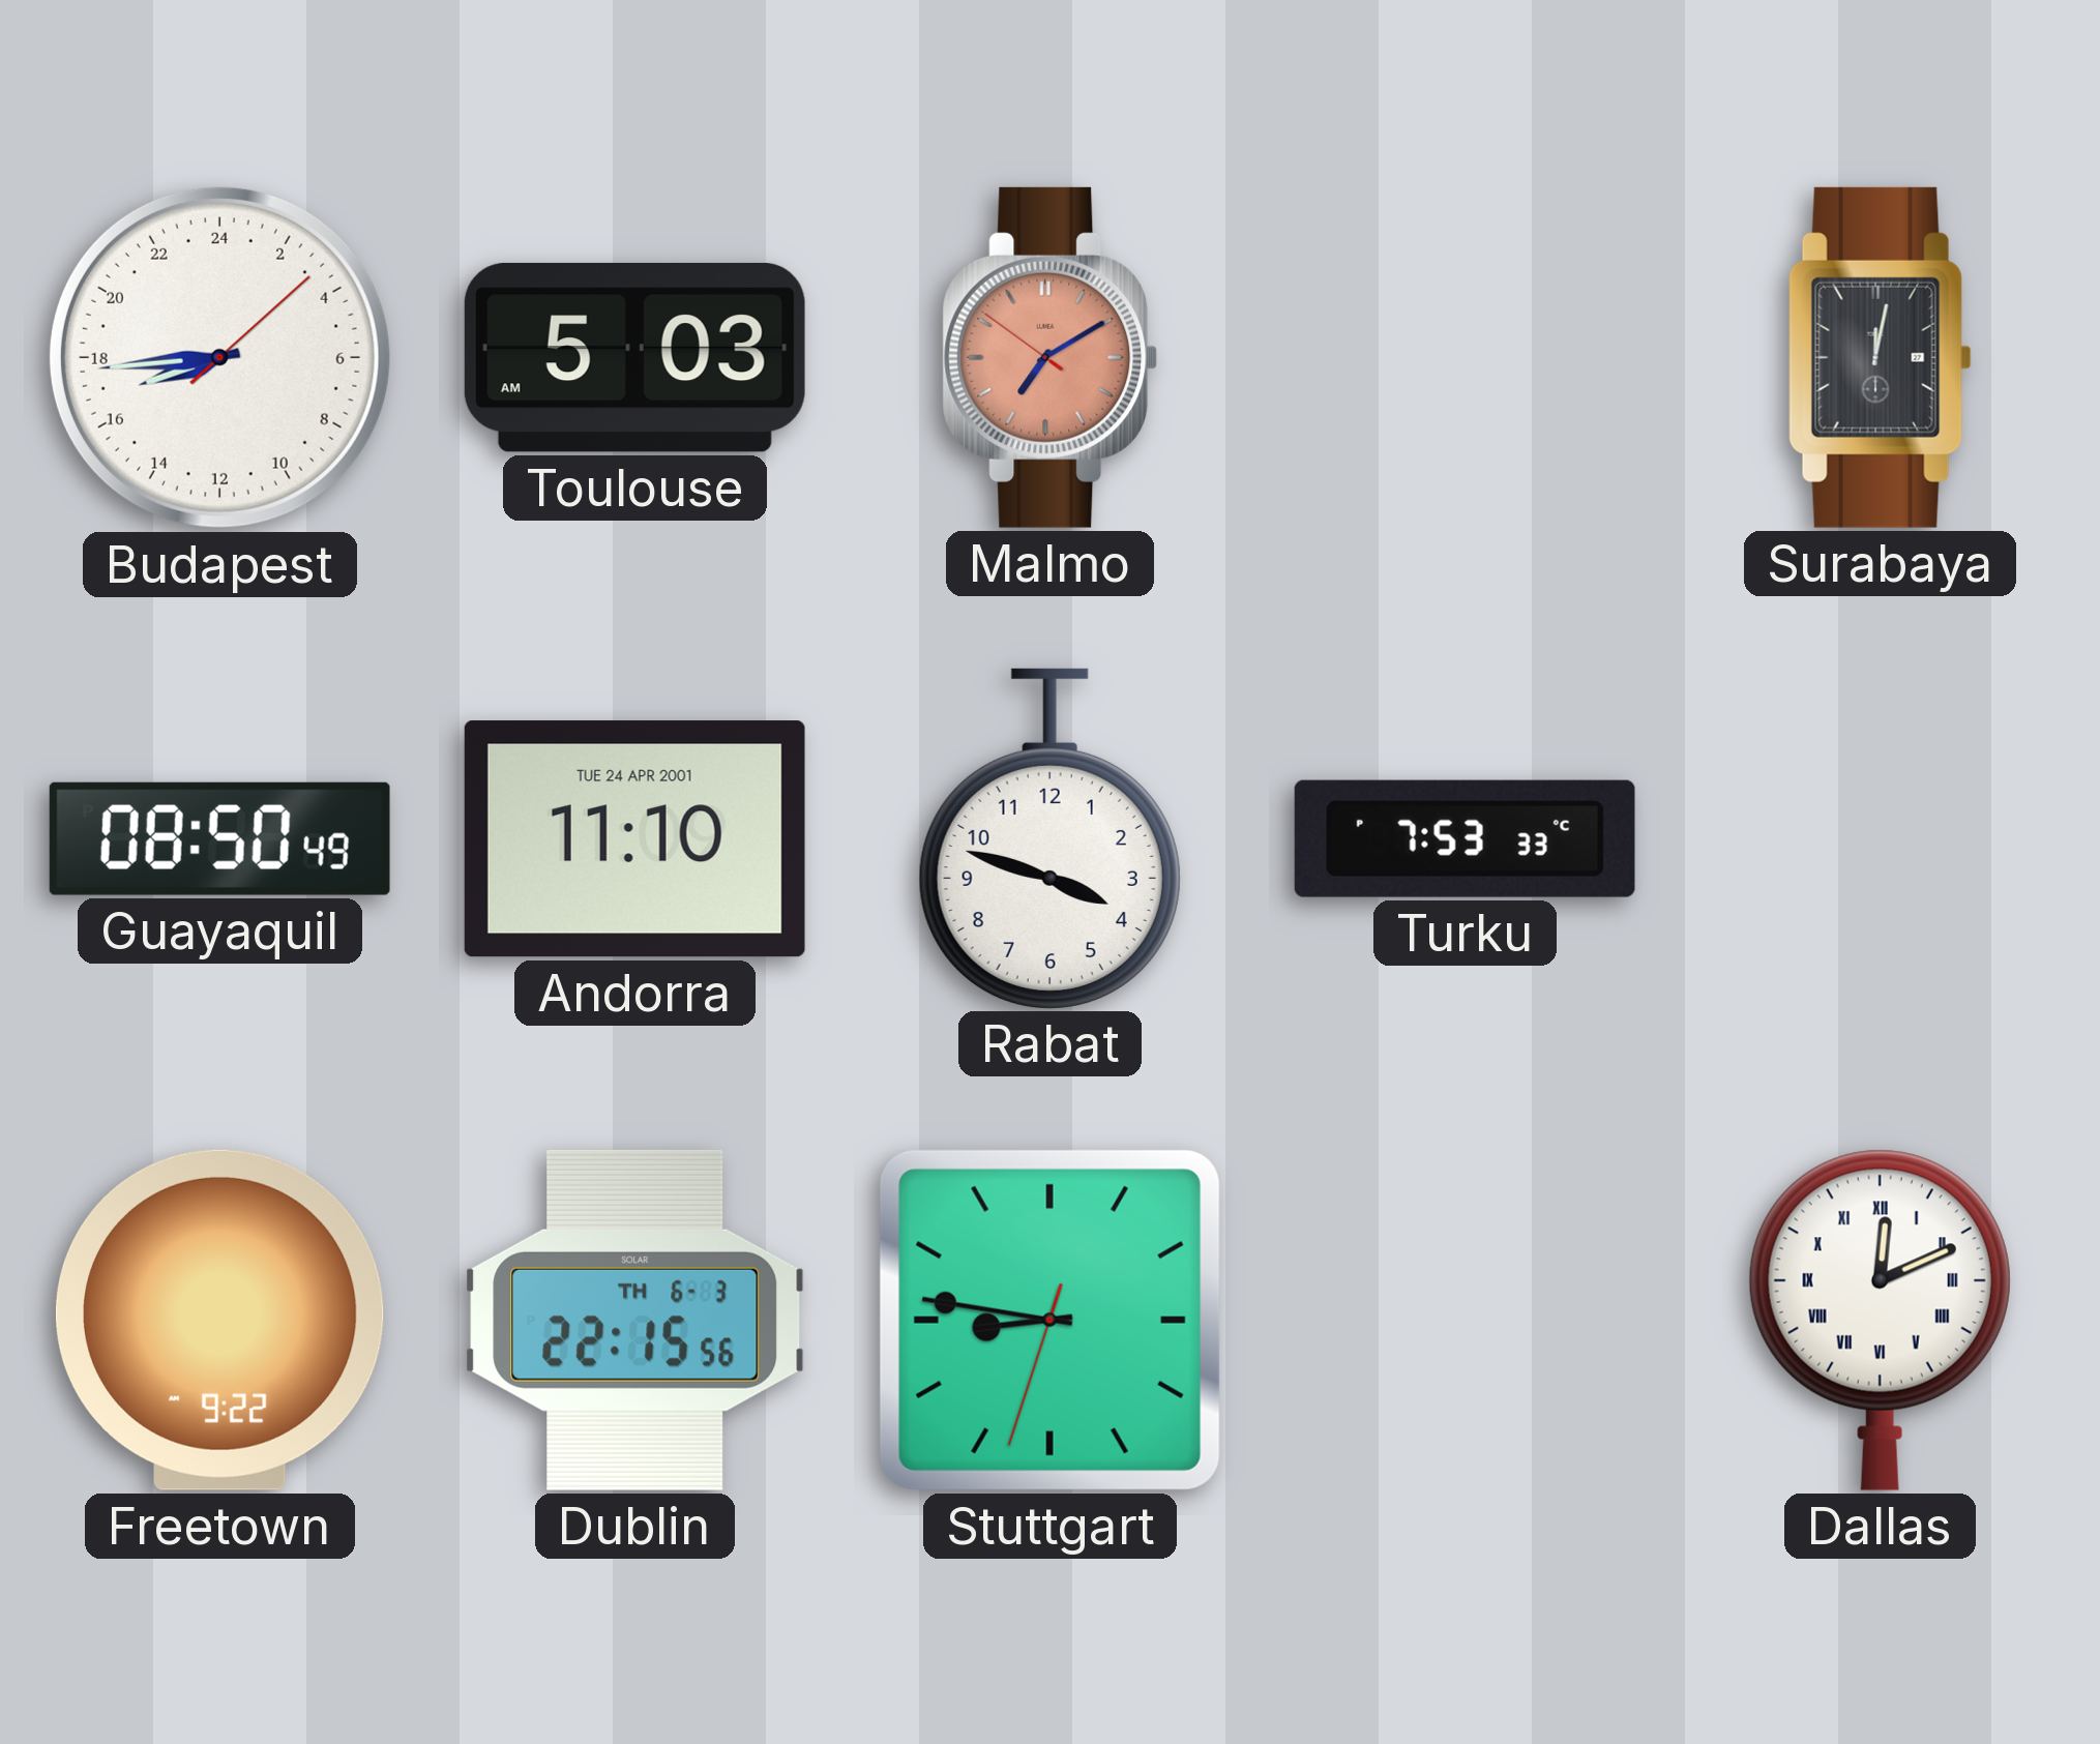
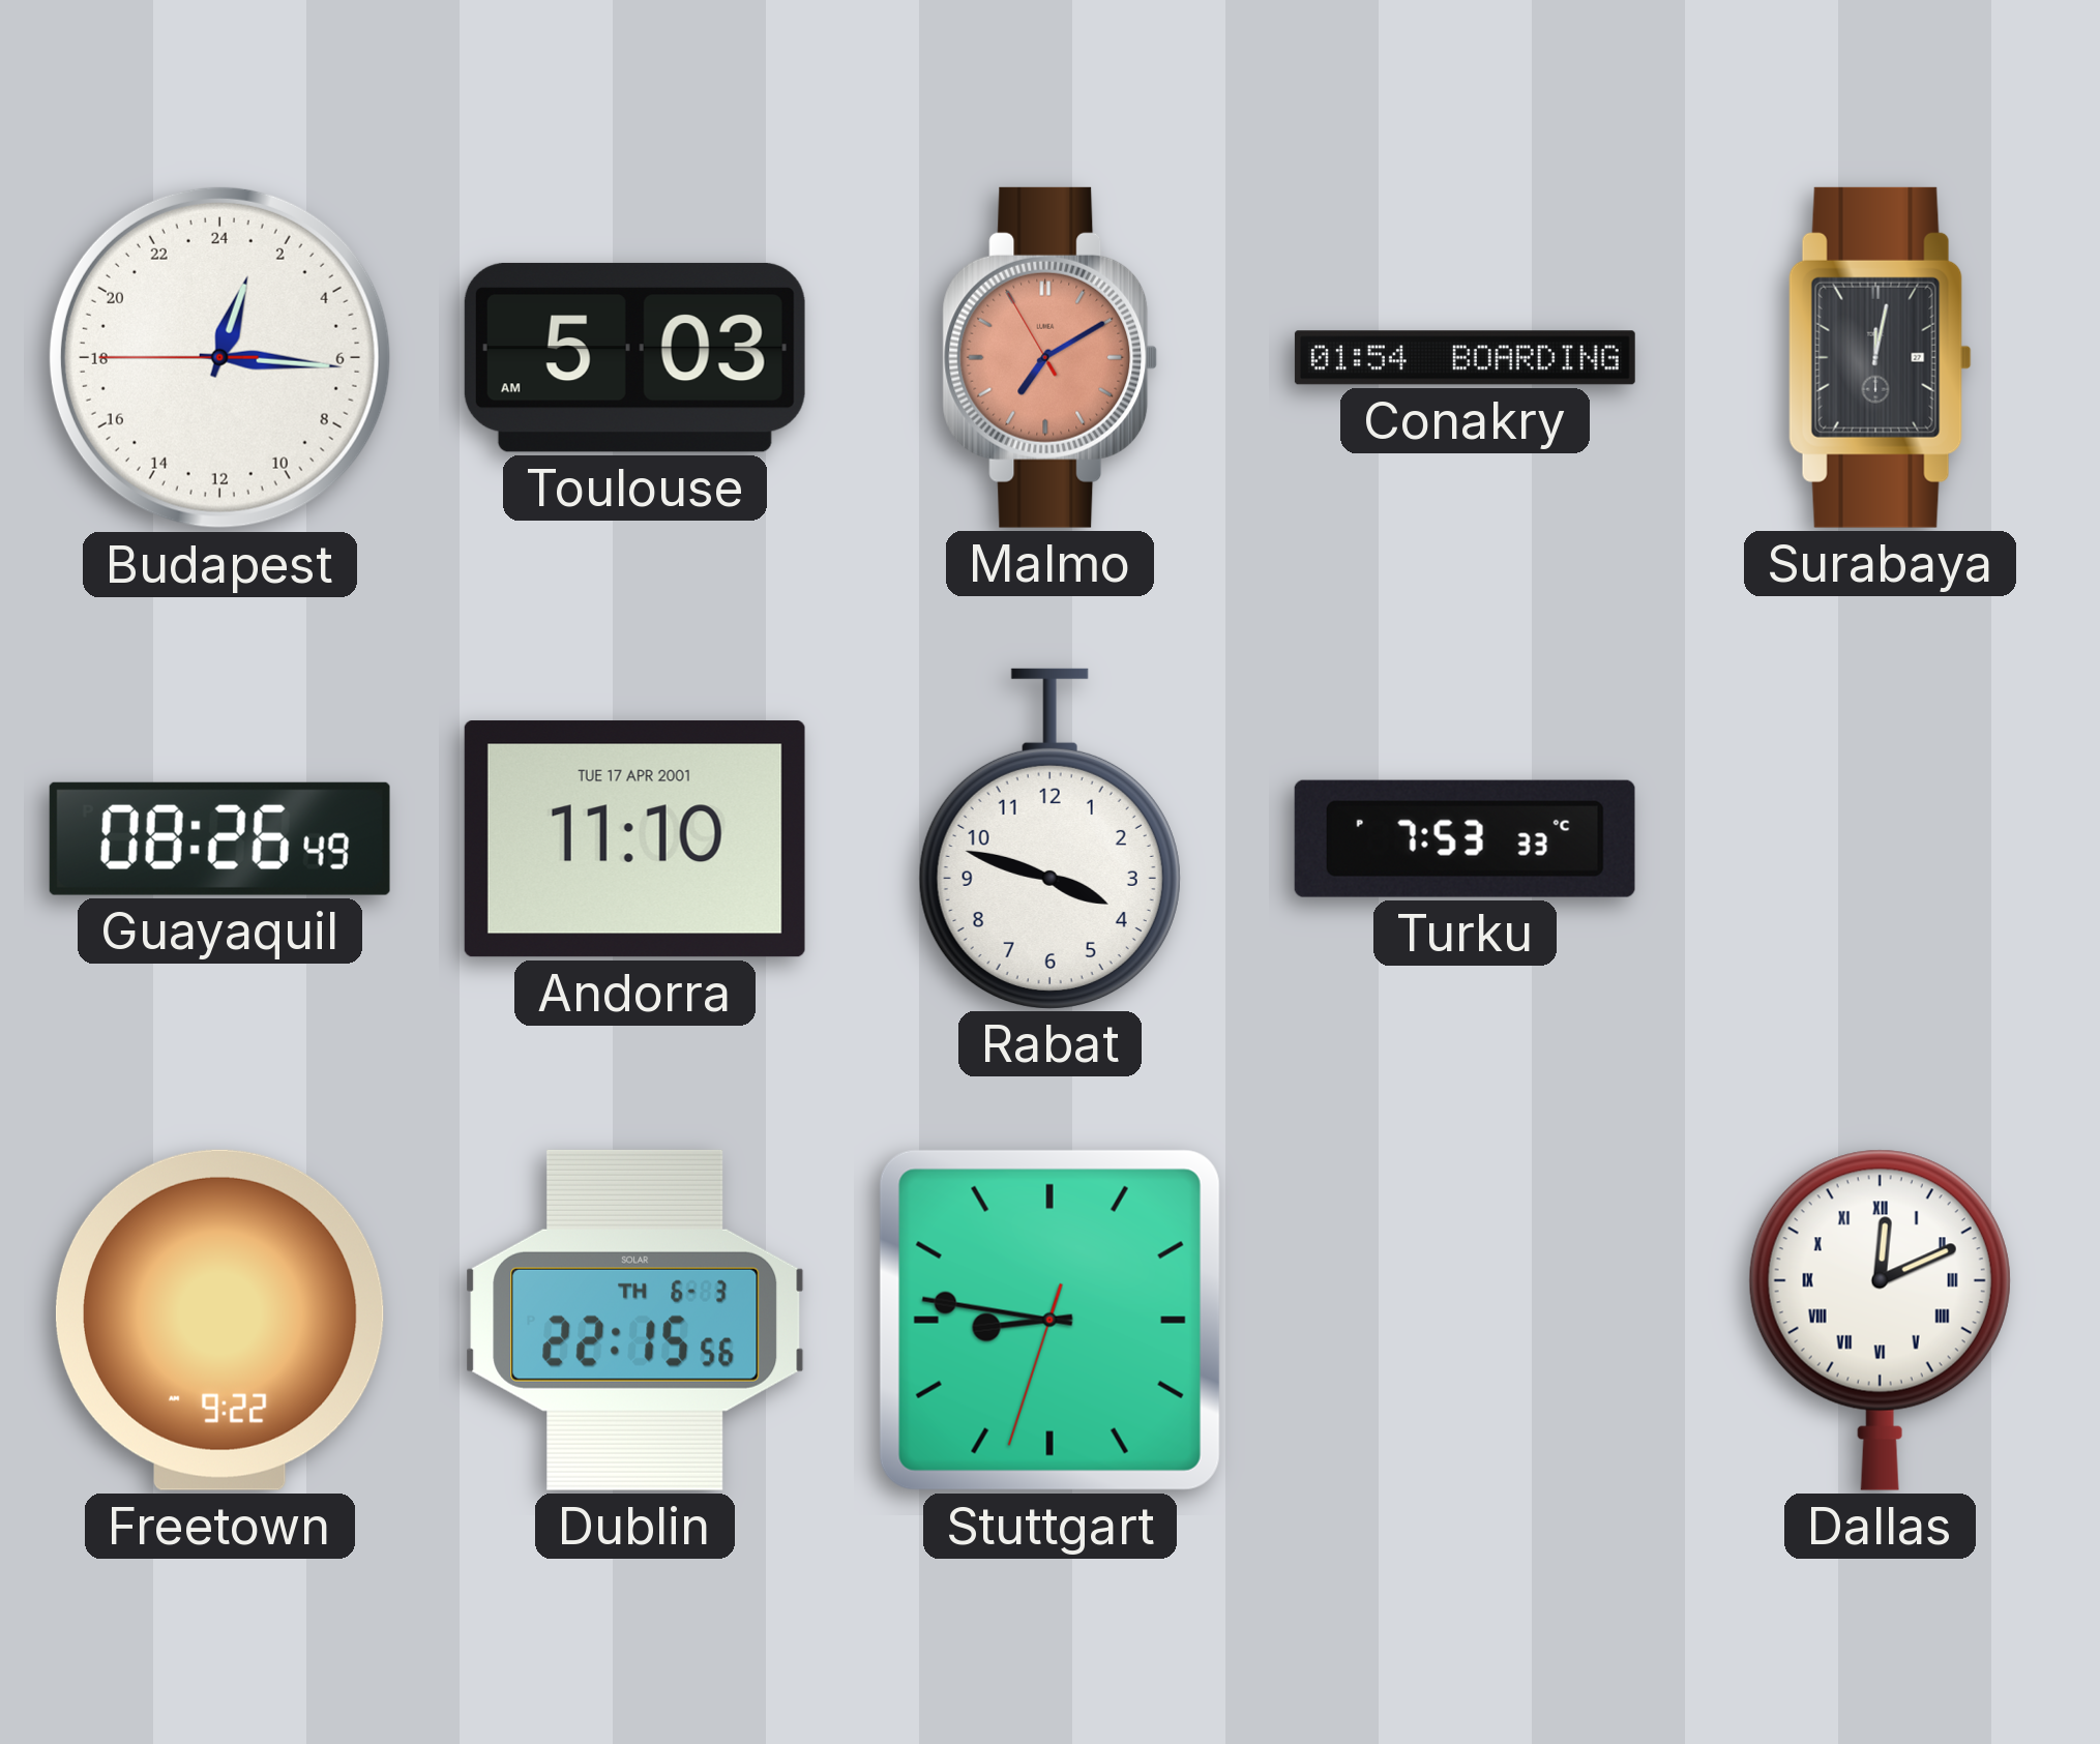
Budapest: 16:44 -> 1:15 (219, 357)
Malmo: 7:09:51 -> 7:09:55 (1051, 357)
Conakry: none -> 01:54 (1465, 358)
Guayaquil: 08:50 -> 08:26 (219, 838)
Andorra date: TUE 24 APR 2001 -> TUE 17 APR 2001 (634, 839)
